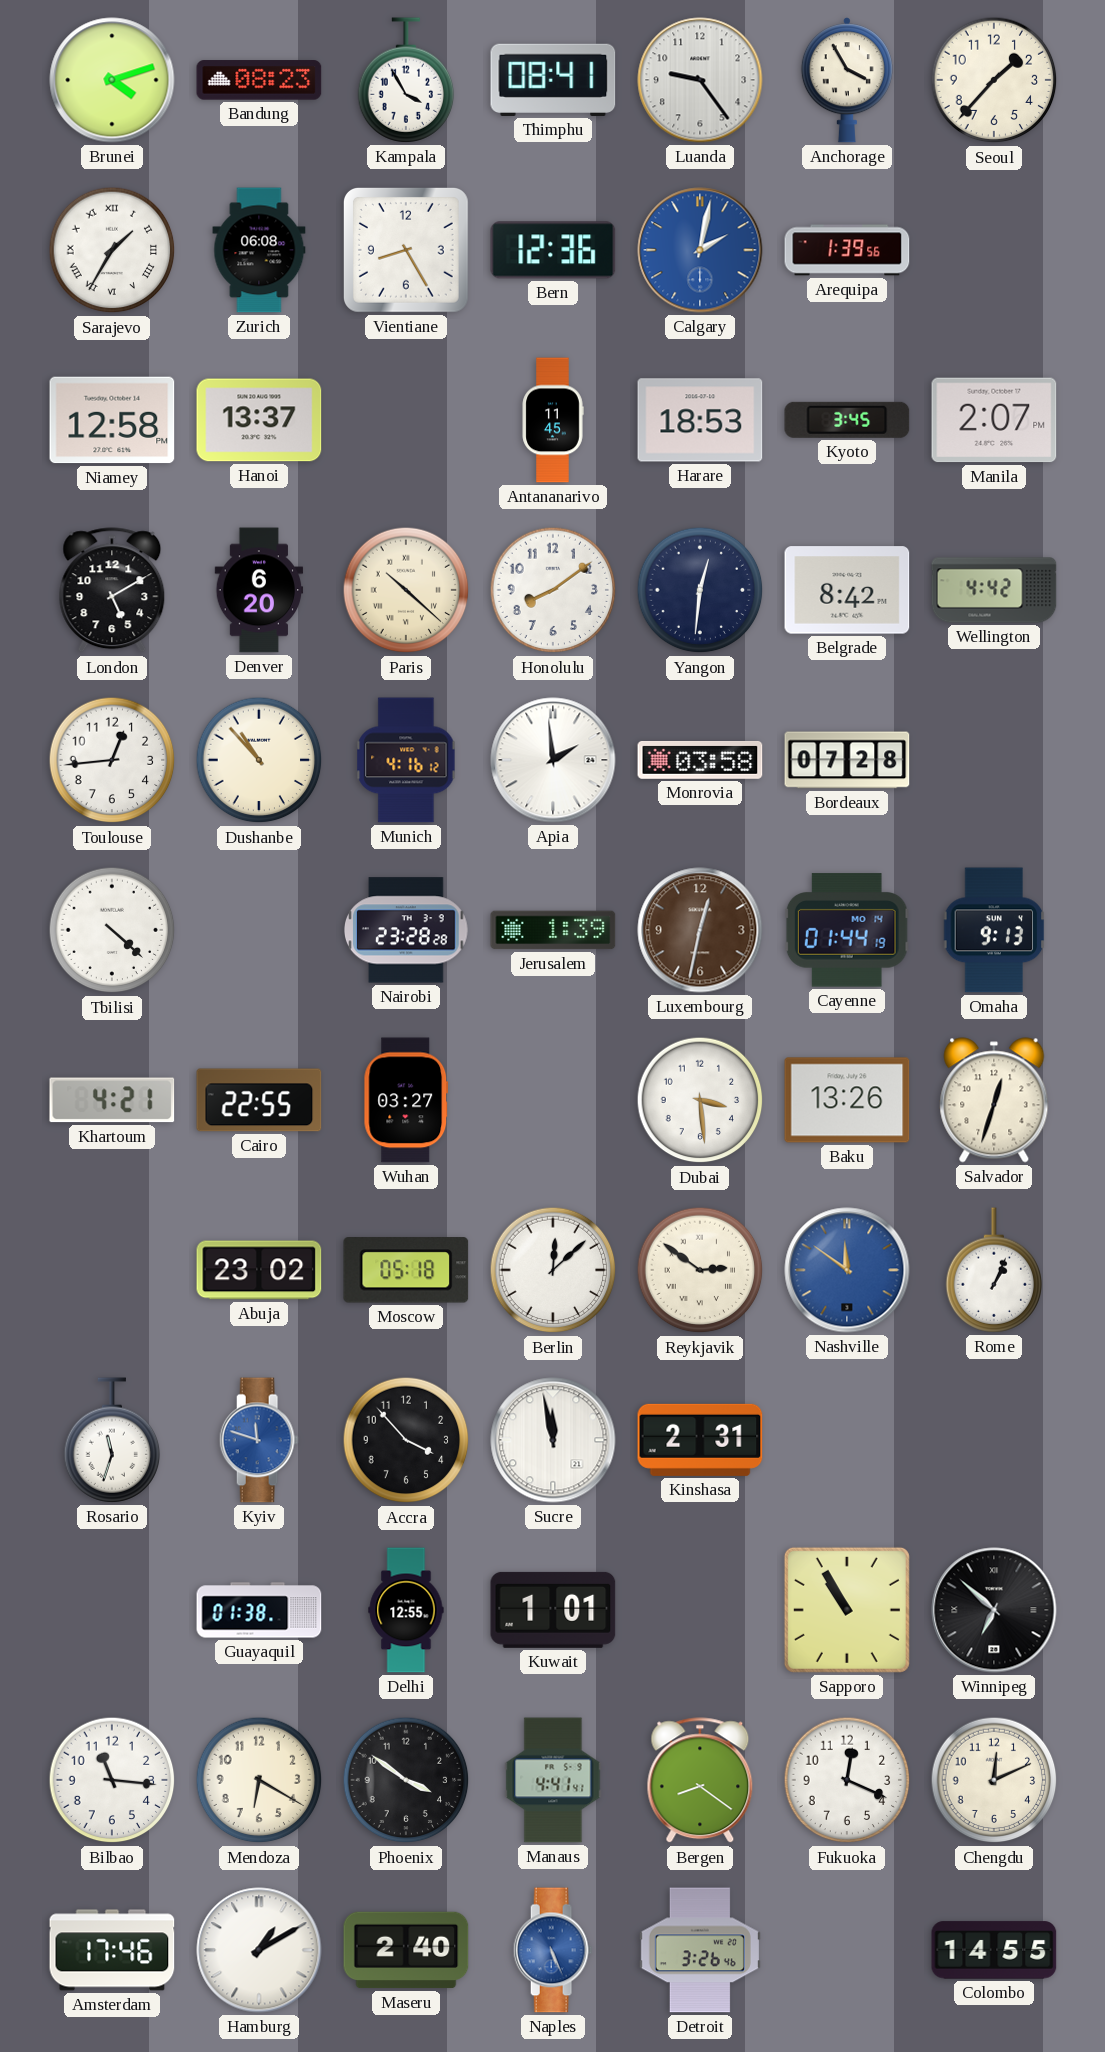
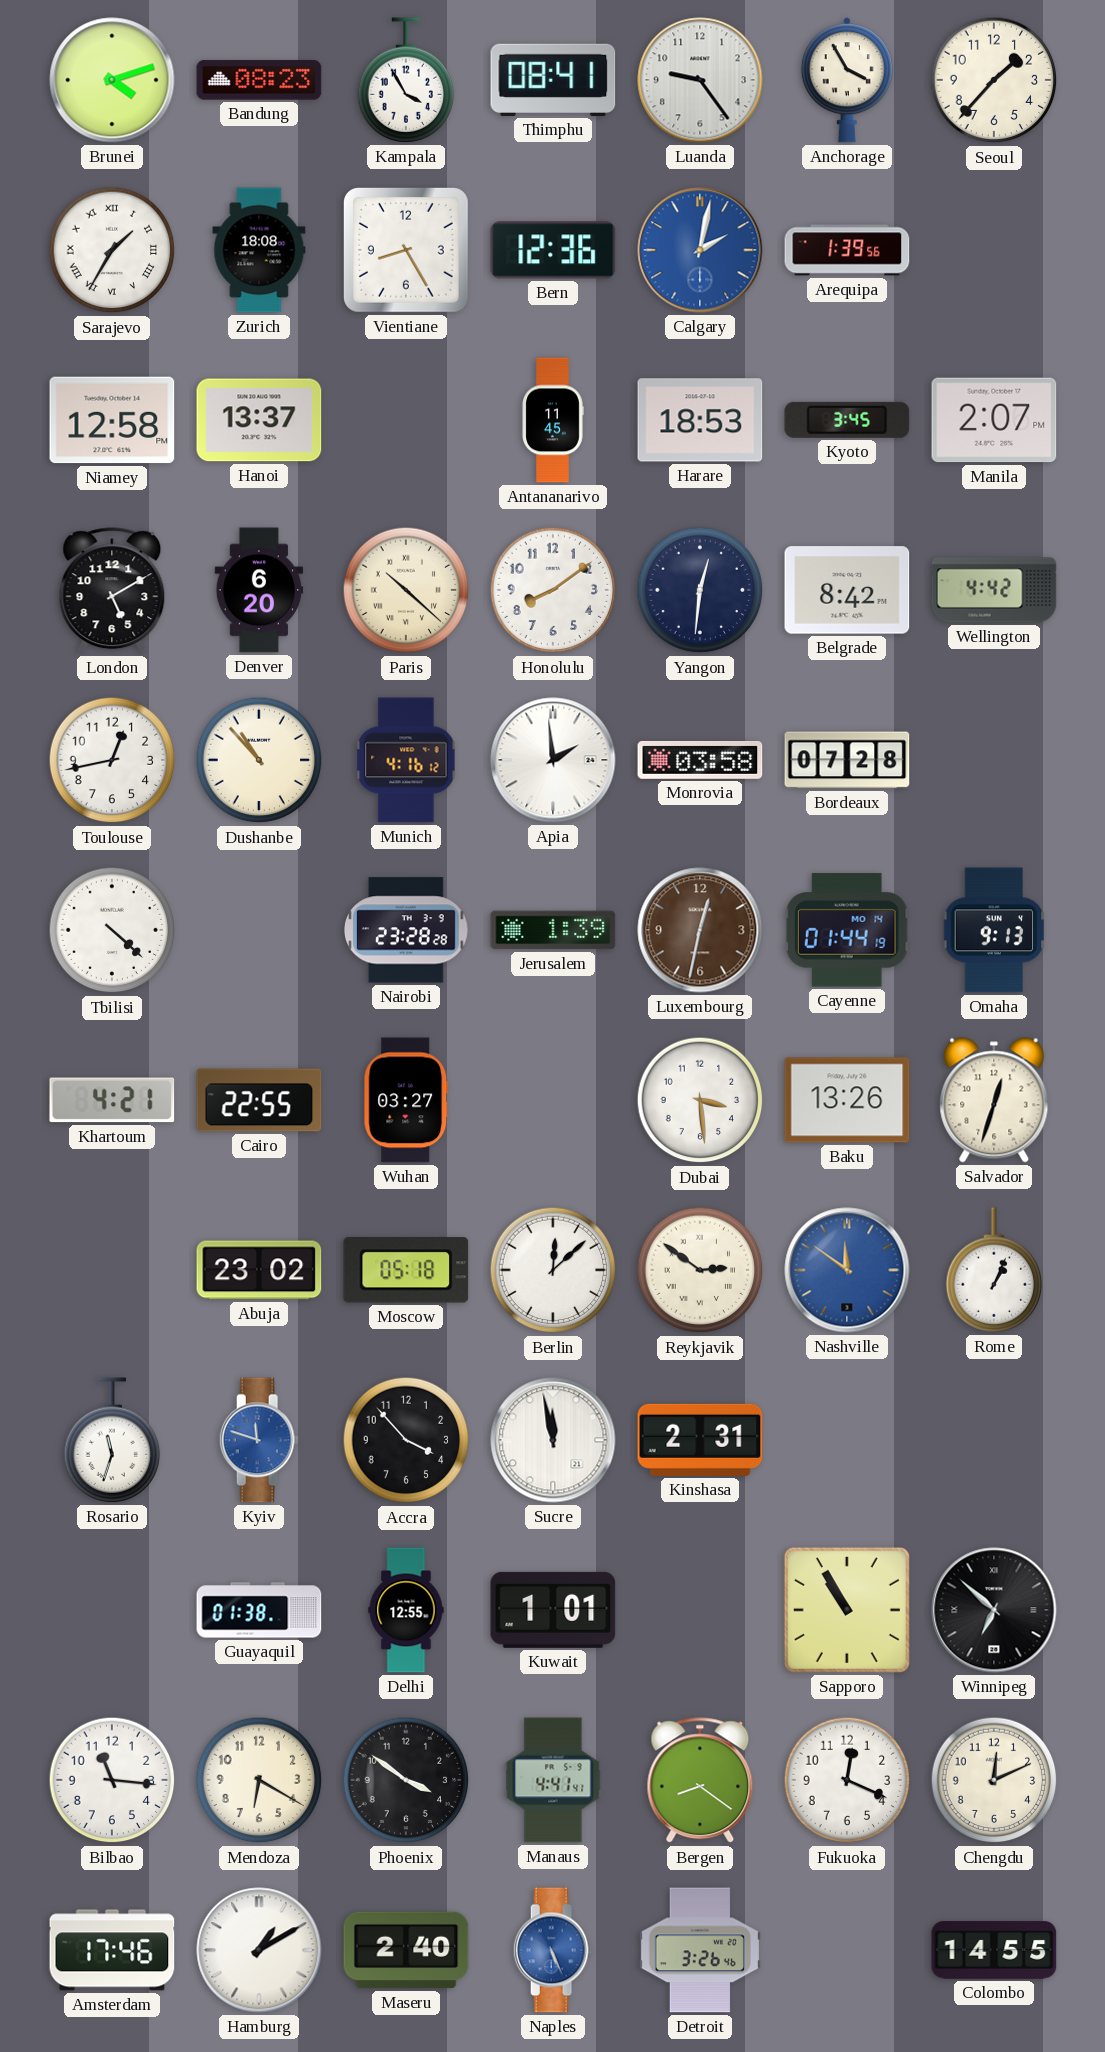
Zurich: 06:08 -> 18:08 (259, 250)
Toulouse: 12:44 -> 12:43 (112, 760)
